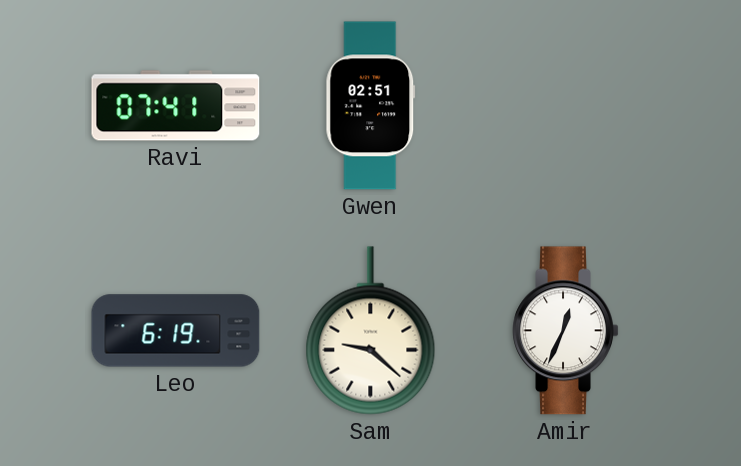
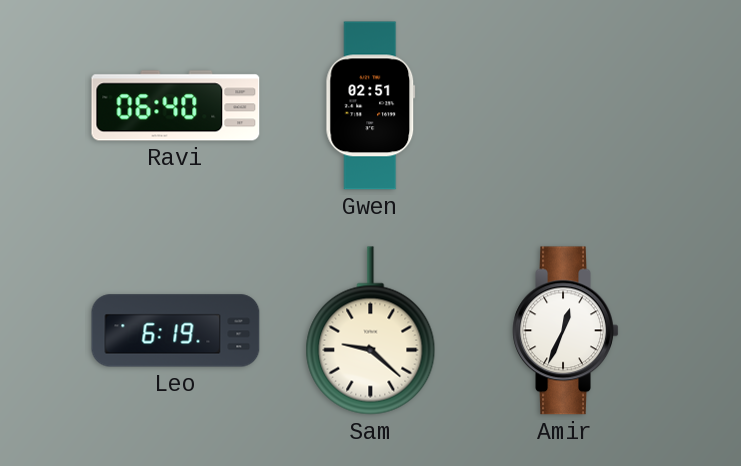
Ravi: 07:41 -> 06:40 (176, 106)
